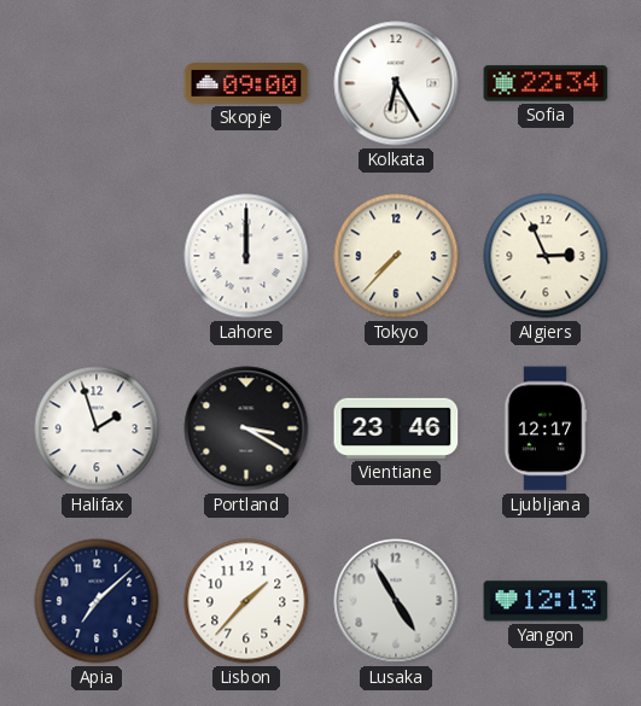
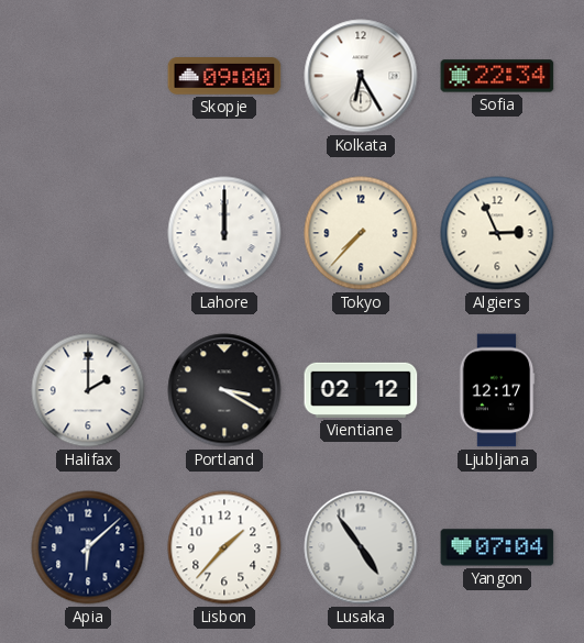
Halifax: 1:57 -> 2:00 (88, 390)
Vientiane: 23:46 -> 02:12 (361, 390)
Apia: 7:08 -> 6:08 (88, 547)
Lusaka: 4:55 -> 4:54 (361, 547)
Yangon: 12:13 -> 07:04 (497, 547)
